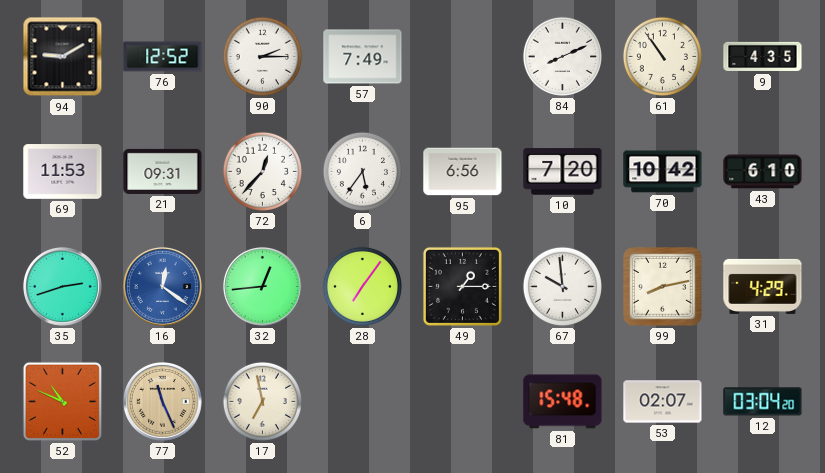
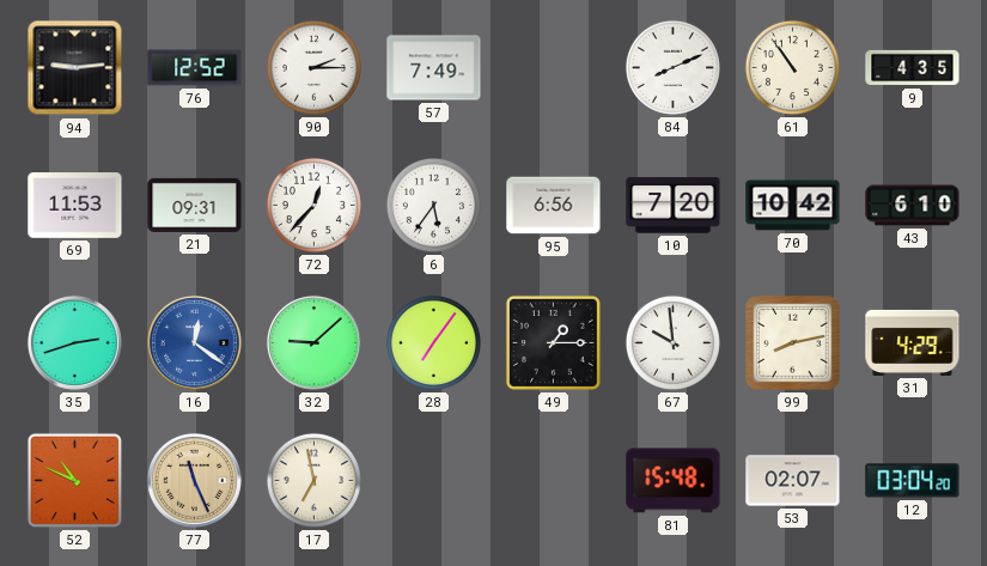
94: 9:10 -> 9:14 (75, 68)
32: 12:44 -> 9:08 (313, 342)
